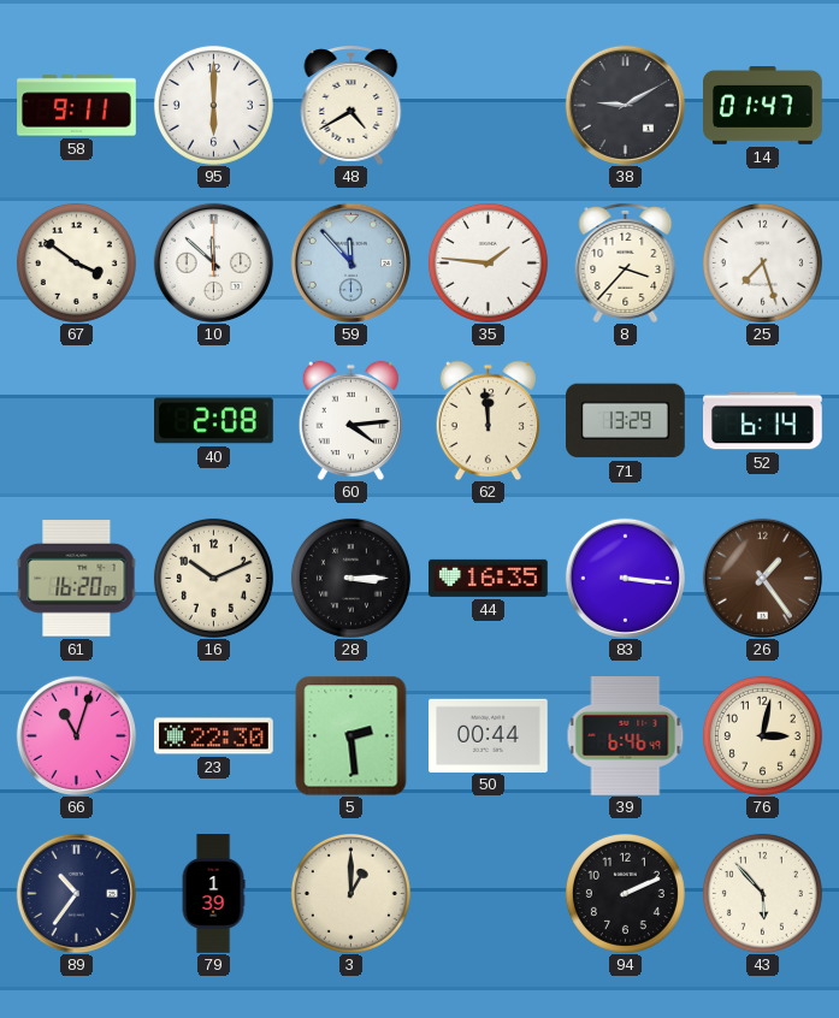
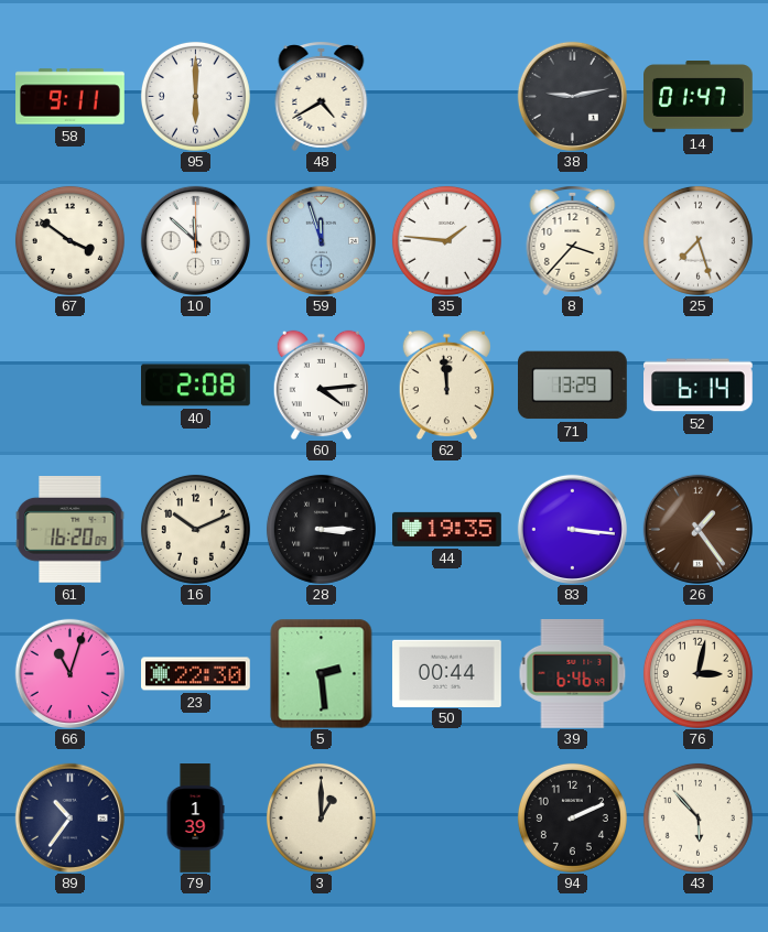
38: 9:10 -> 9:13 (572, 96)
59: 11:53 -> 11:57 (321, 240)
44: 16:35 -> 19:35 (447, 529)
